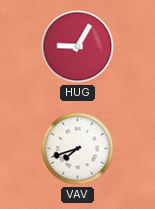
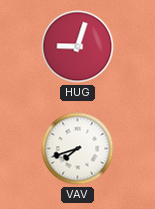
HUG: 9:05 -> 9:03 (78, 47)
